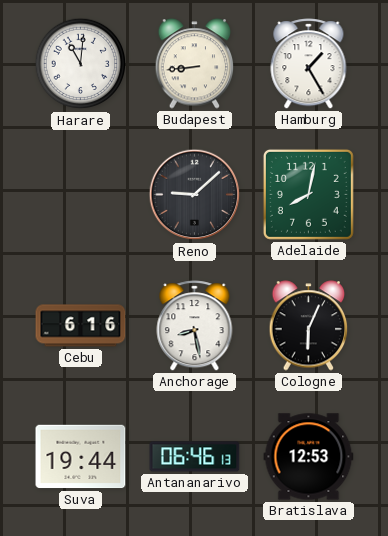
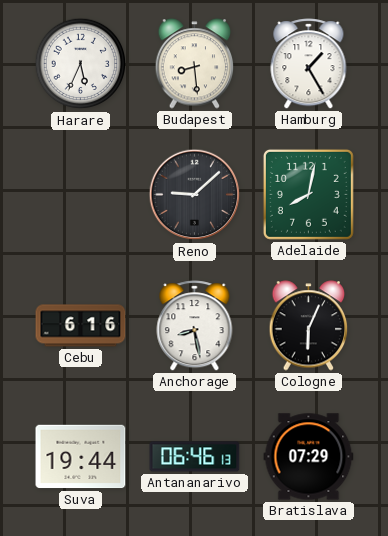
Harare: 11:01 -> 5:34 (81, 64)
Budapest: 8:44 -> 8:29 (195, 64)
Bratislava: 12:53 -> 07:29 (309, 457)
